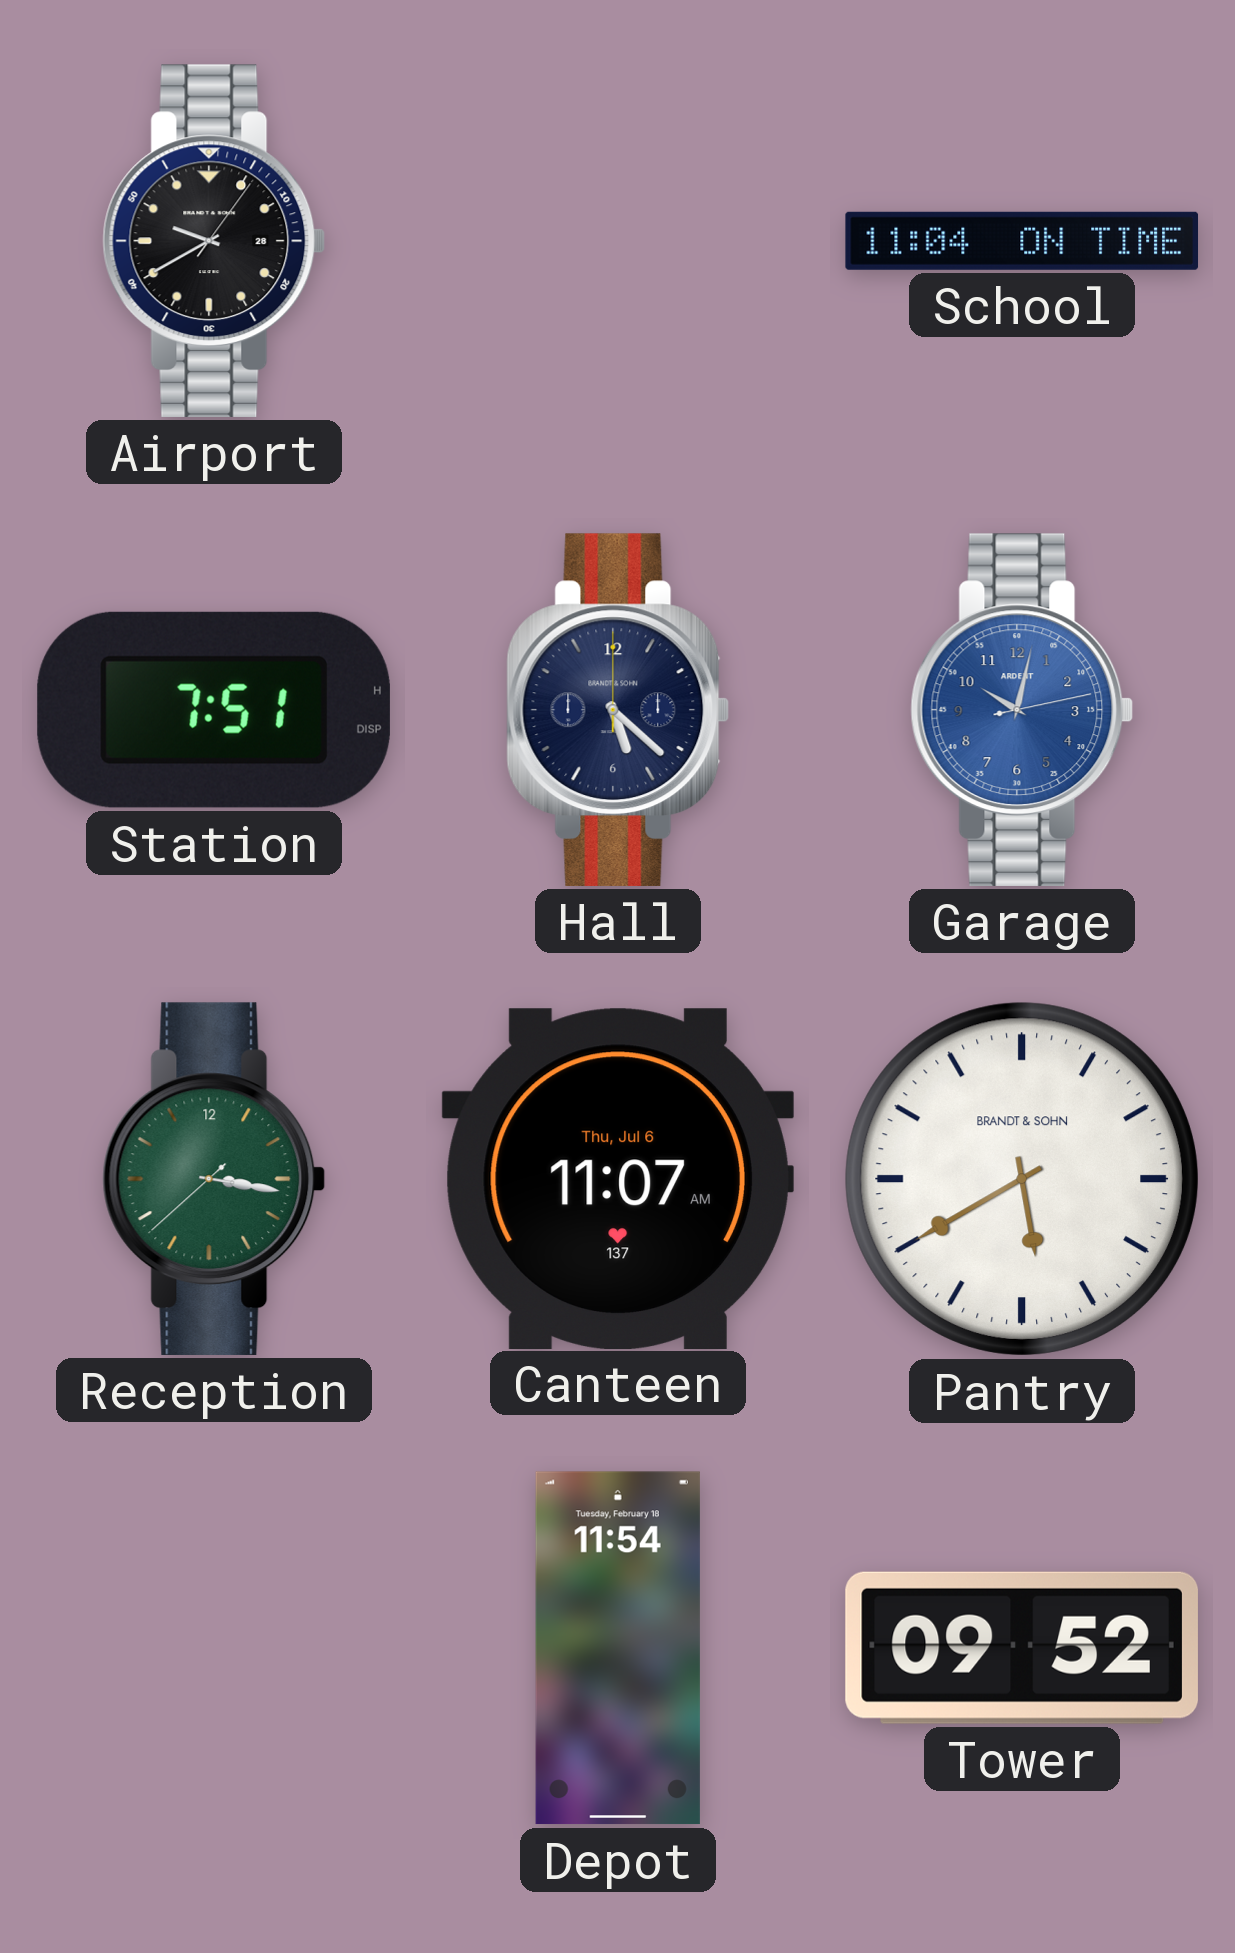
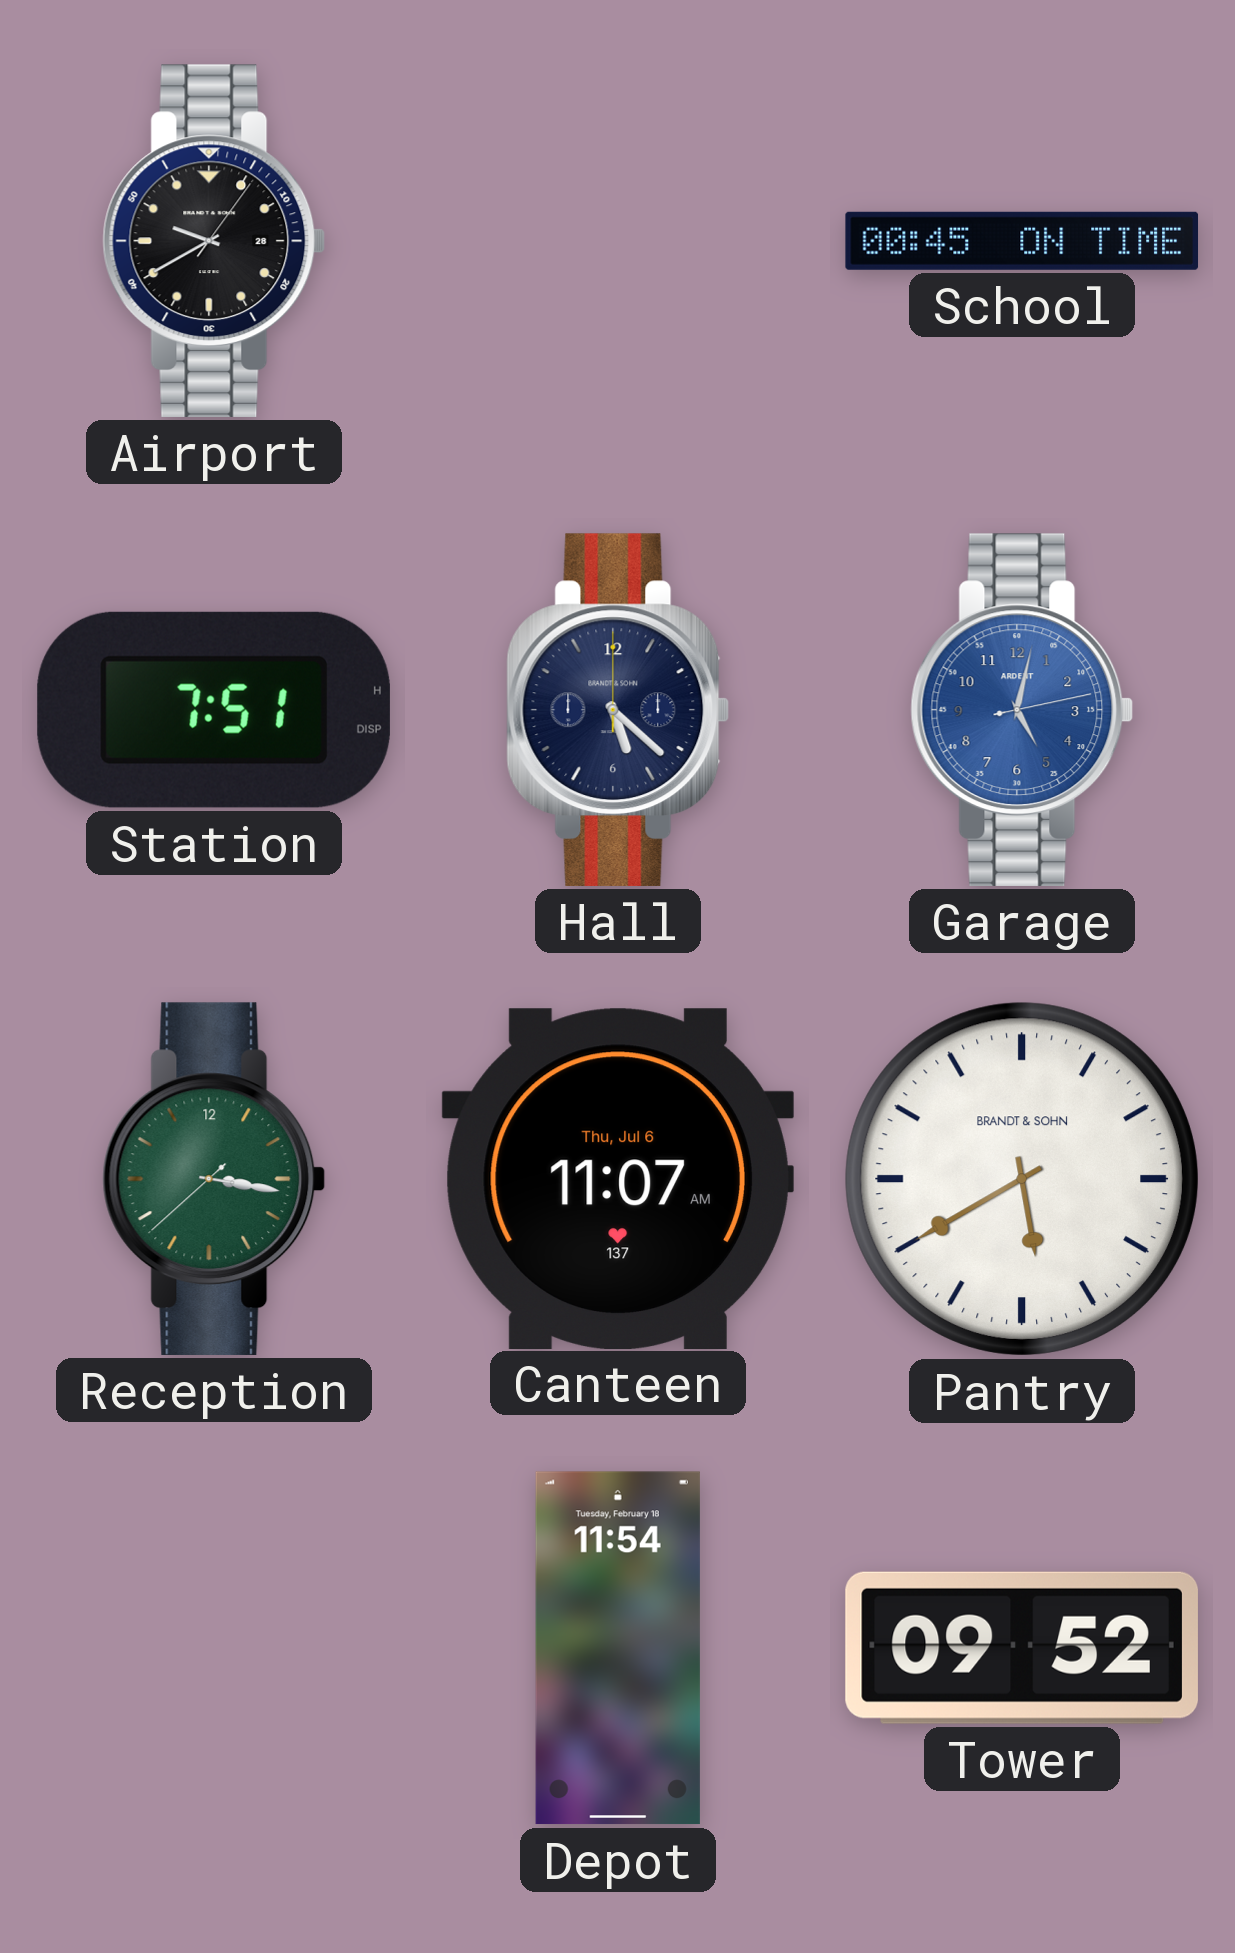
School: 11:04 -> 00:45 (1022, 241)
Garage: 10:02 -> 5:02 (1022, 710)
